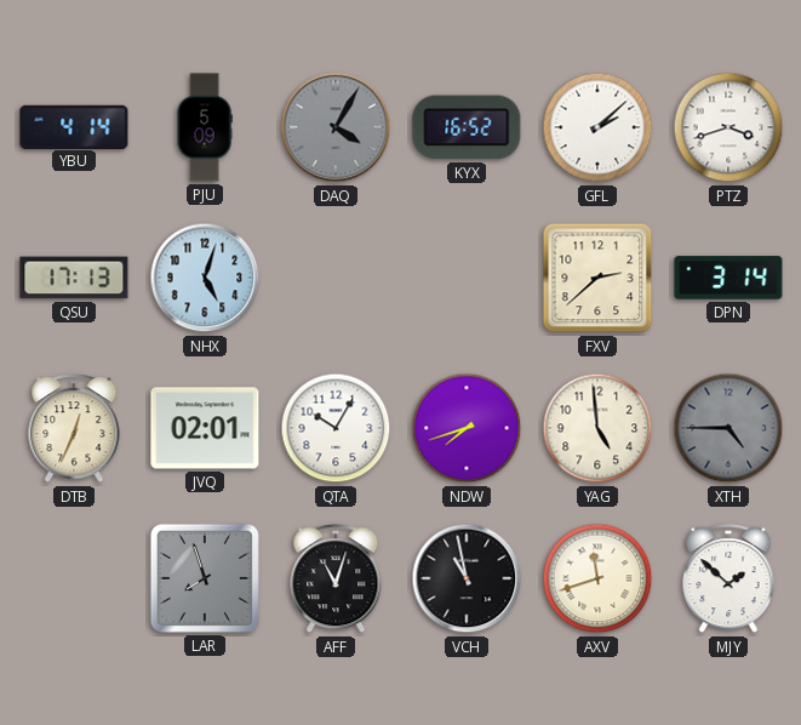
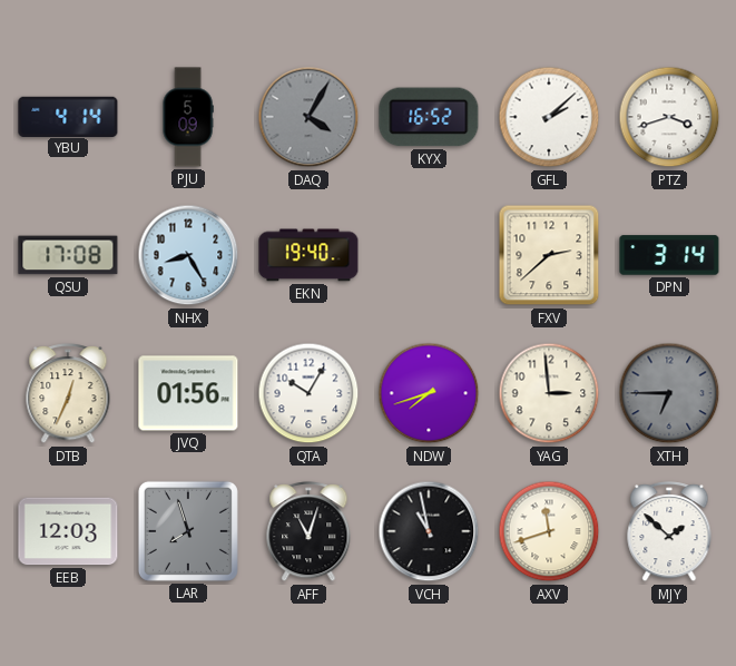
QSU: 17:13 -> 17:08 (68, 255)
NHX: 5:03 -> 8:25 (188, 255)
EKN: none -> 19:40 (308, 255)
JVQ: 02:01 -> 01:56 (188, 393)
YAG: 4:59 -> 2:59 (549, 393)
XTH: 4:45 -> 6:45 (669, 393)
EEB: none -> 12:03 (68, 531)
